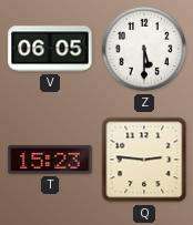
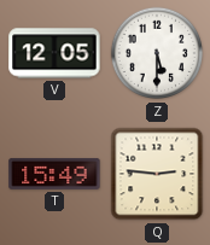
V: 06:05 -> 12:05 (54, 53)
T: 15:23 -> 15:49 (54, 174)
